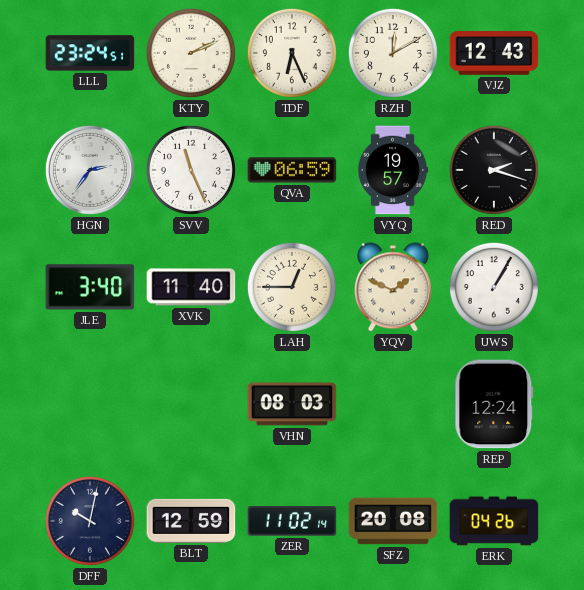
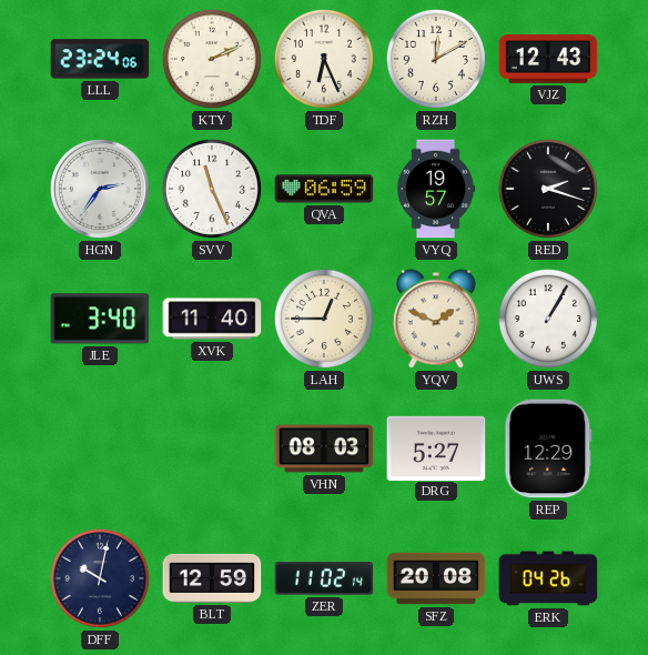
LLL: 23:24:51 -> 23:24:06 (100, 59)
DRG: none -> 5:27 (436, 447)
REP: 12:24 -> 12:29 (548, 449)
